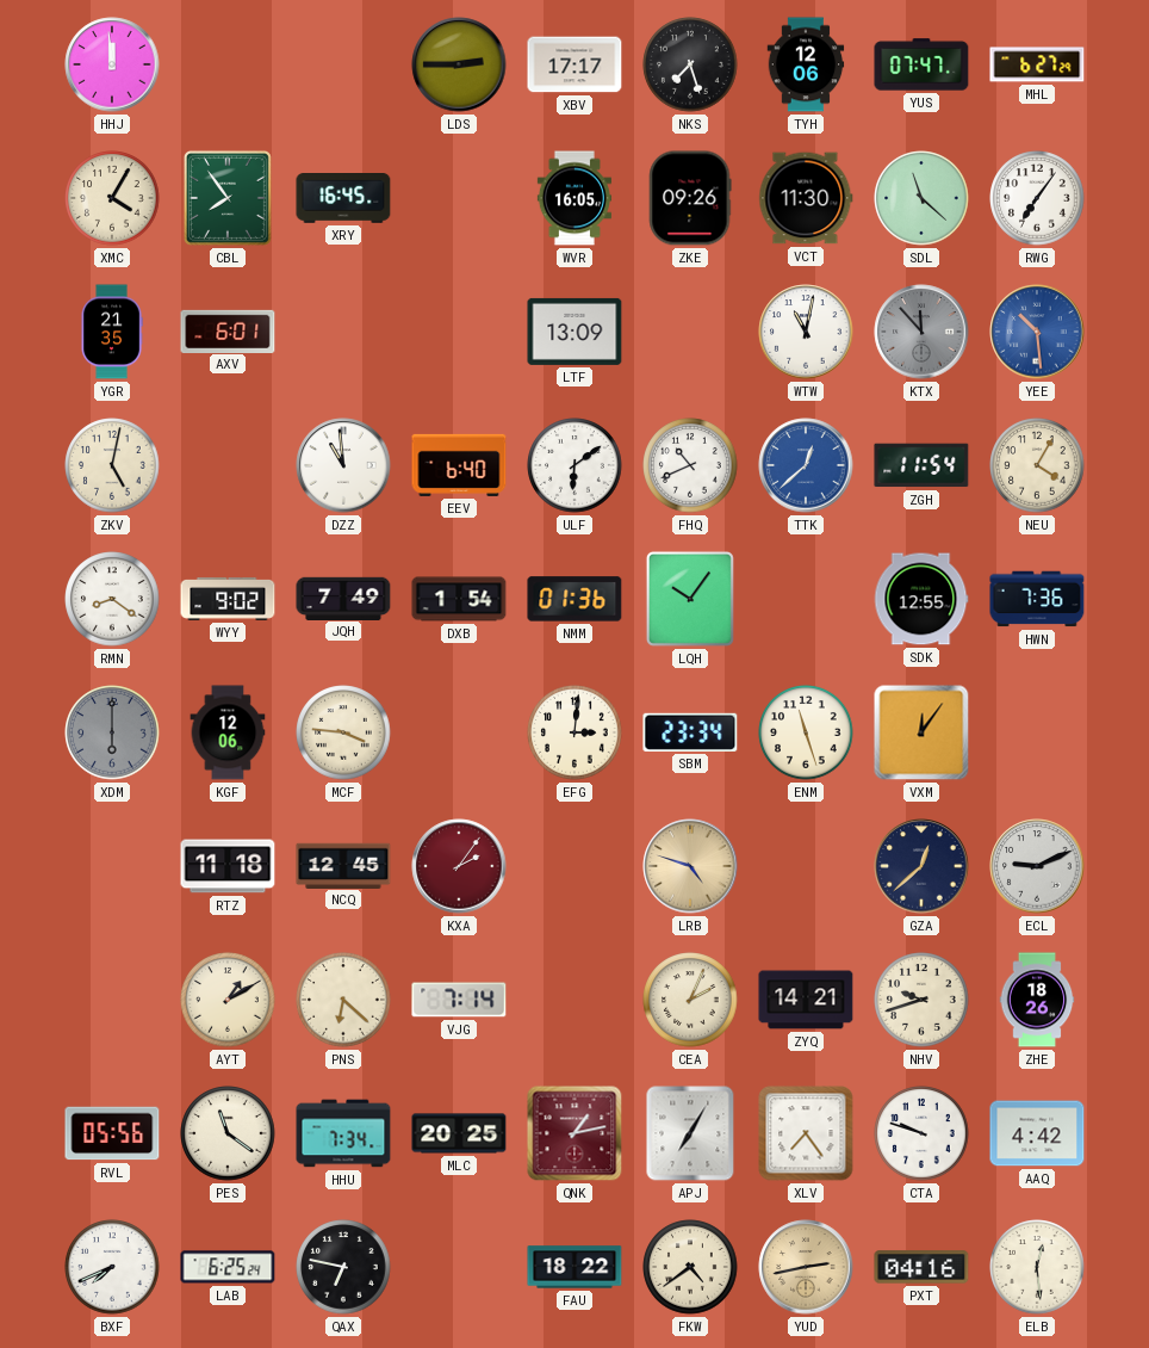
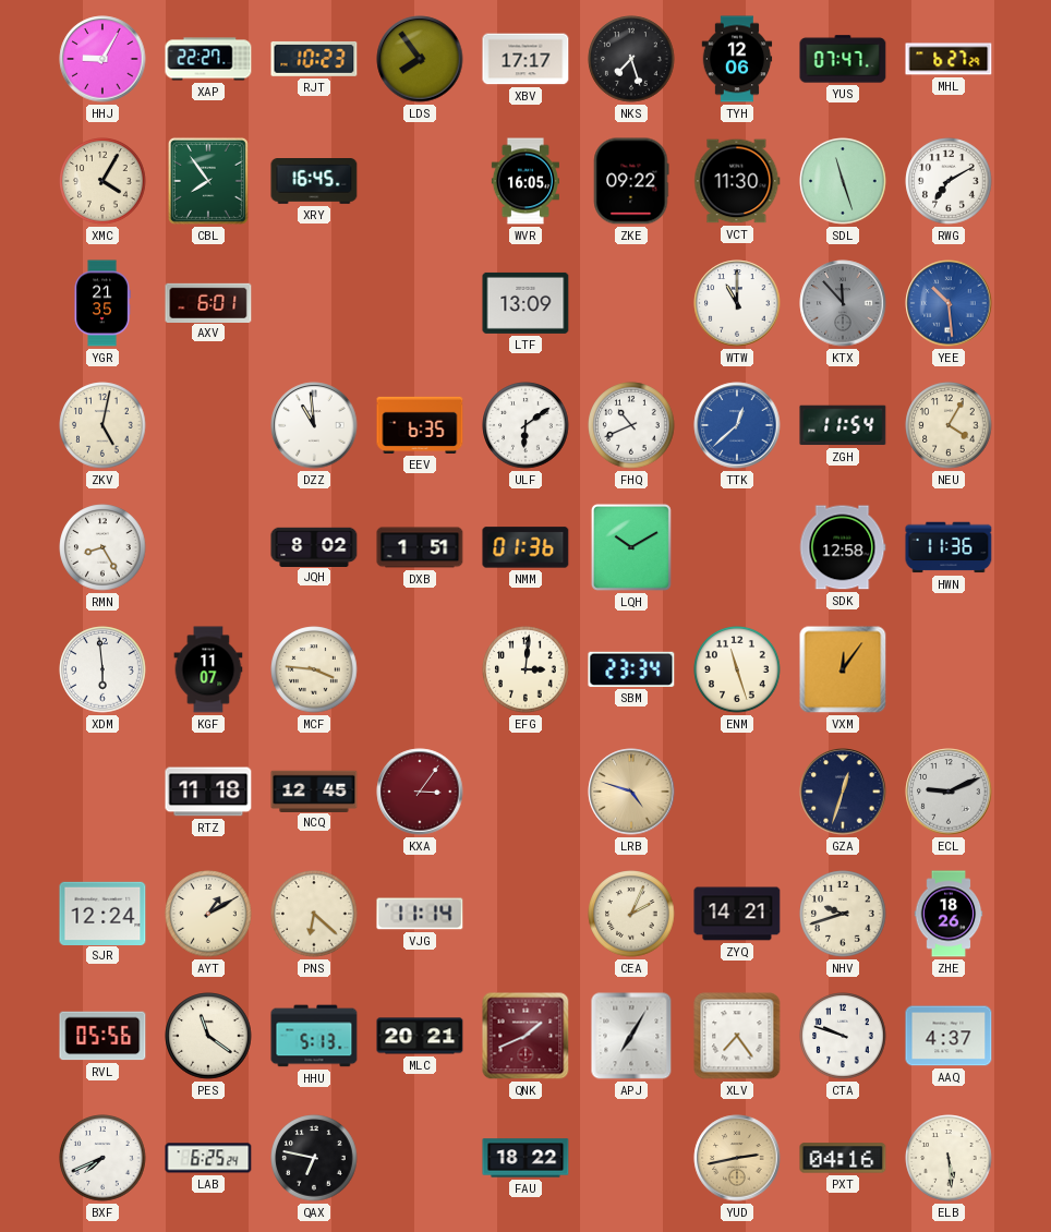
HHJ: 11:59 -> 9:05 (102, 59)
XAP: none -> 22:27 (208, 59)
RJT: none -> 10:23 (314, 59)
LDS: 2:45 -> 7:54 (420, 59)
ZKE: 09:26 -> 09:22 (631, 181)
SDL: 11:22 -> 11:27 (843, 181)
RWG: 7:06 -> 7:10 (949, 181)
WTW: 11:02 -> 11:00 (737, 303)
EEV: 6:40 -> 6:35 (420, 425)
RMN: 8:21 -> 8:25 (102, 547)
WYY: 9:02 -> none (228, 599)
JQH: 7:49 -> 8:02 (314, 546)
DXB: 1:54 -> 1:51 (420, 547)
LQH: 10:06 -> 10:10 (631, 547)
SDK: 12:55 -> 12:58 (843, 547)
HWN: 7:36 -> 11:36 (949, 547)
XDM: 6:00 -> 5:59 (102, 669)
XDM dial: grey -> white (102, 669)
KGF: 12:06 -> 11:07 (208, 669)
KXA: 2:06 -> 3:06 (420, 792)
GZA: 12:38 -> 12:33 (843, 792)
SJR: none -> 12:24 (102, 913)
VJG: 7:14 -> 11:14 (420, 914)
HHU: 7:34 -> 5:13 (314, 1036)
MLC: 20:25 -> 20:21 (420, 1036)
QNK: 1:13 -> 1:41 (525, 1036)
AAQ: 4:42 -> 4:37 (949, 1036)
FKW: 4:39 -> none (690, 1267)
ELB: 12:29 -> 5:29 (949, 1158)
